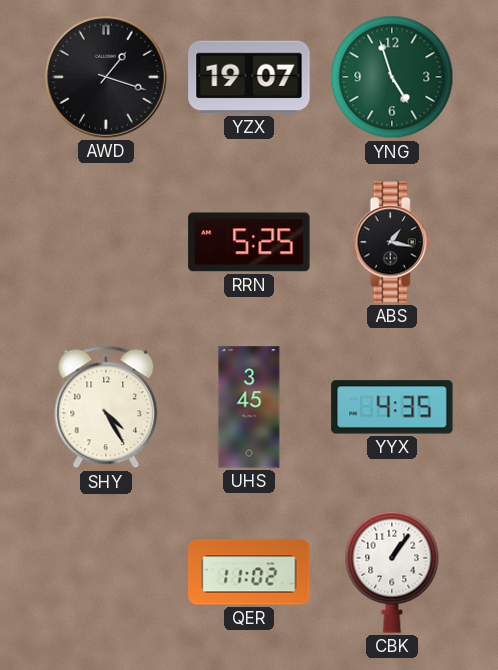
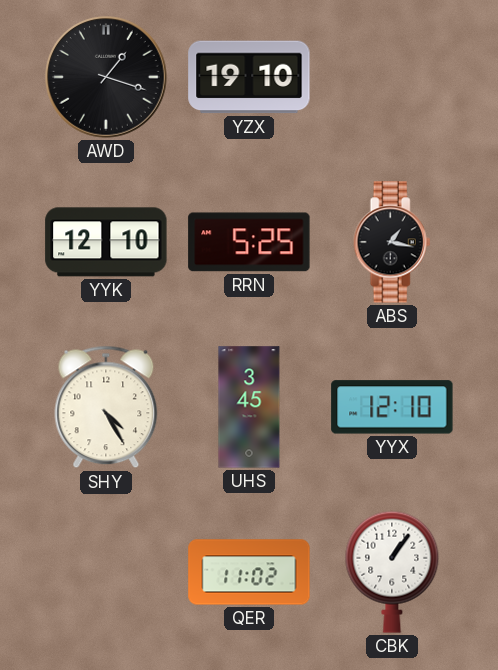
YZX: 19:07 -> 19:10 (249, 77)
YNG: 4:57 -> none (392, 77)
YYK: none -> 12:10 (106, 242)
YYX: 4:35 -> 12:10 (392, 407)
